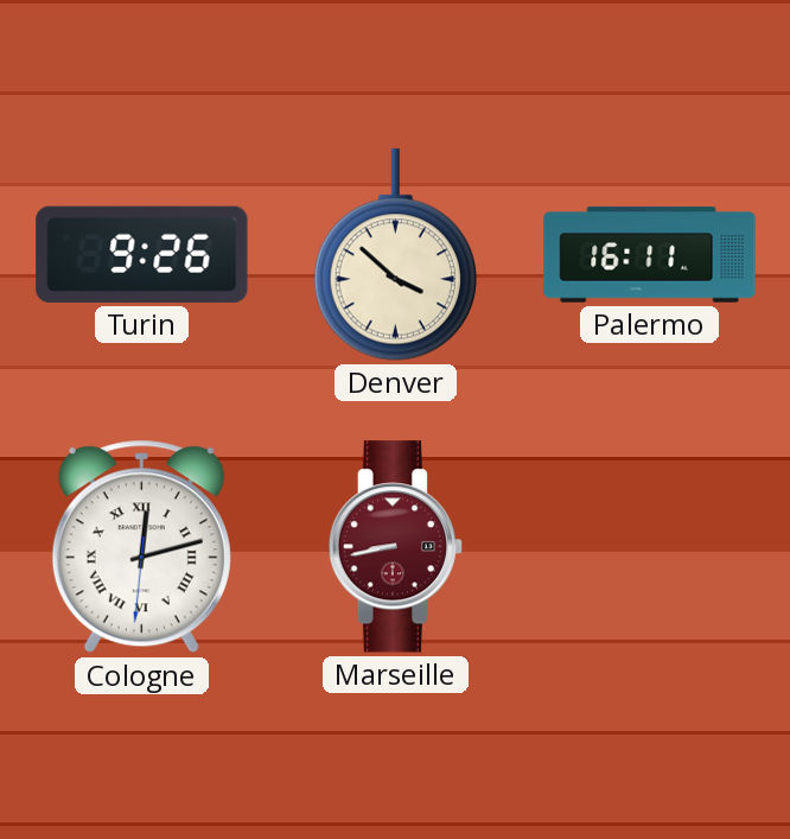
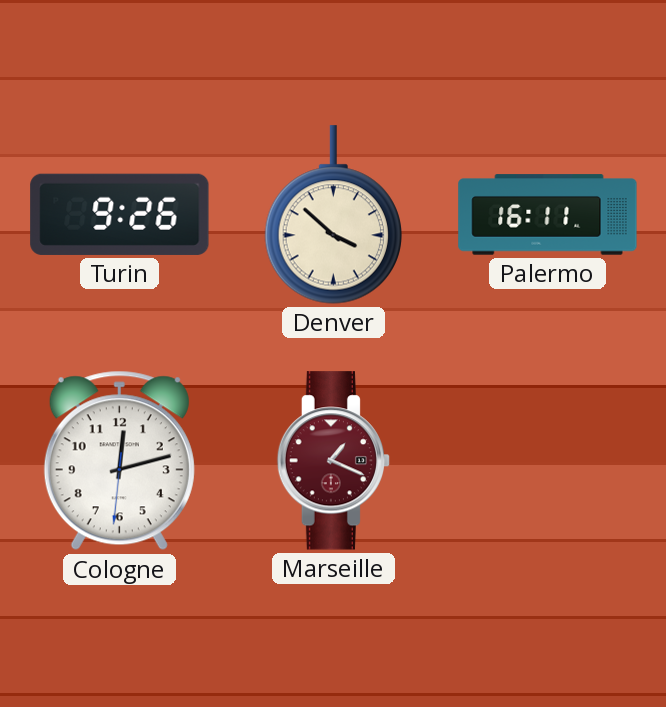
Cologne numerals: Roman -> Arabic (119, 461)
Marseille: 8:43 -> 1:19 (333, 461)
